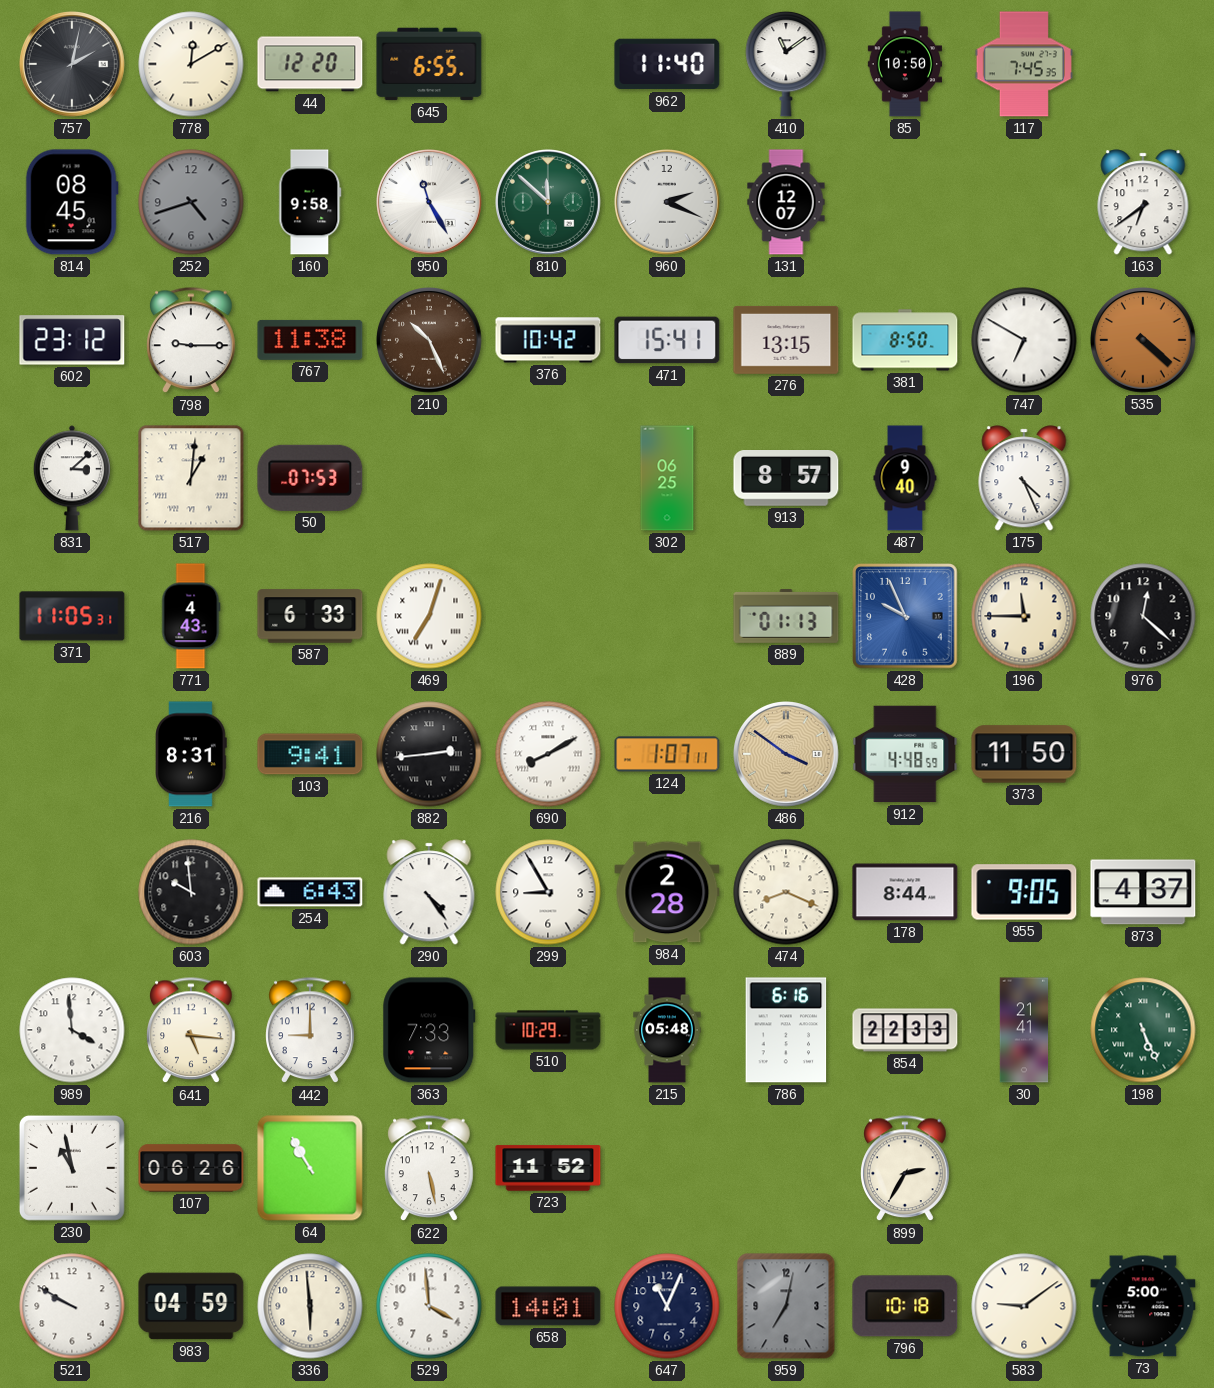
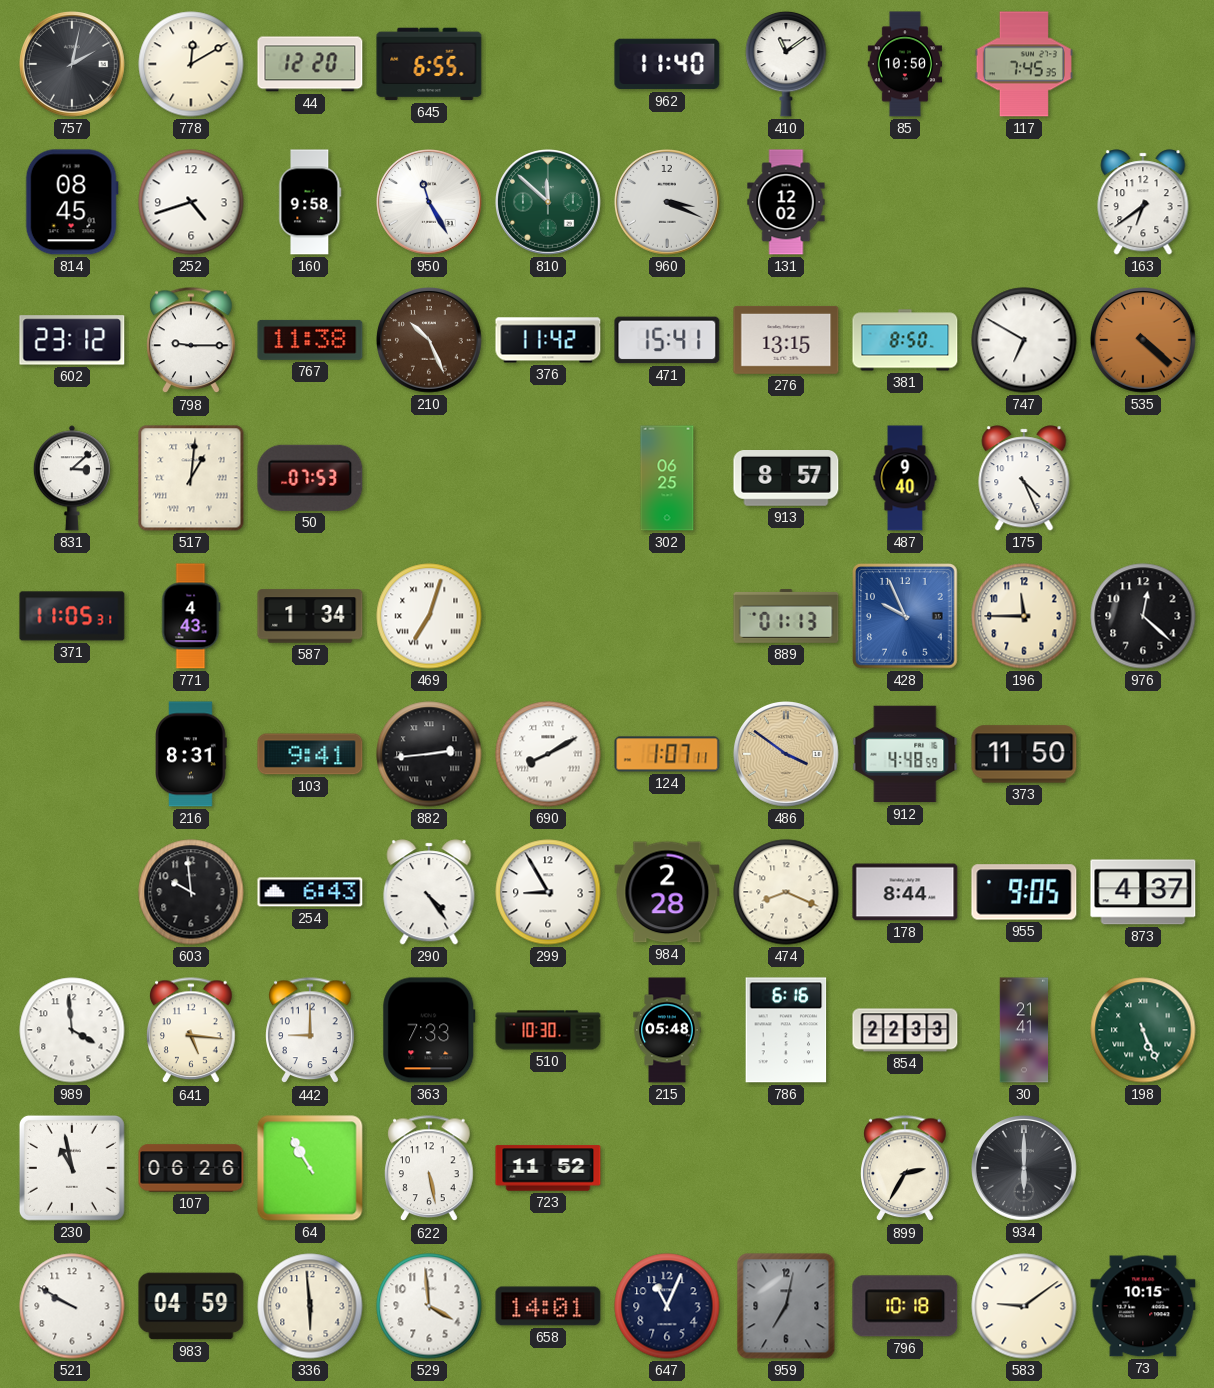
252 dial: grey -> white (191, 202)
960: 2:19 -> 3:19 (668, 203)
131: 12:07 -> 12:02 (786, 202)
376: 10:42 -> 11:42 (548, 340)
587: 6:33 -> 1:34 (310, 616)
510: 10:29 -> 10:30 (548, 1030)
934: none -> 6:00 (1025, 1169)
73: 5:00 -> 10:15 (1143, 1306)
